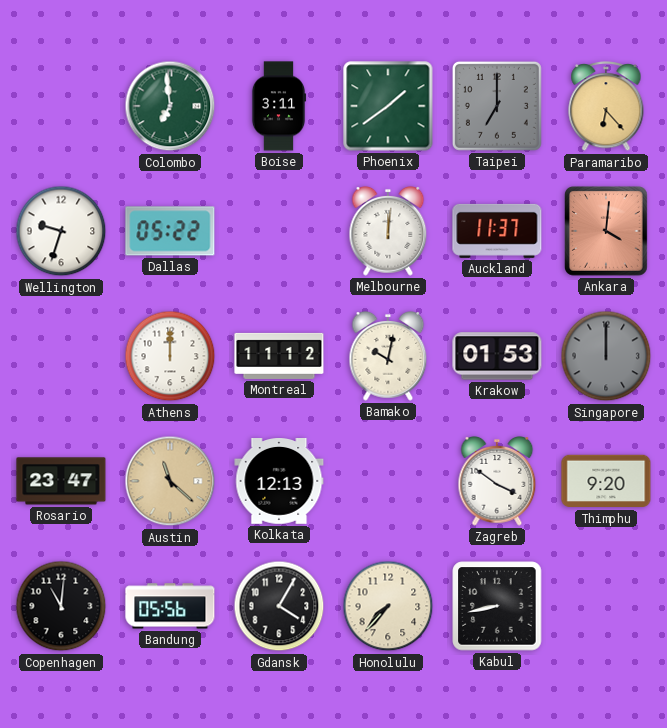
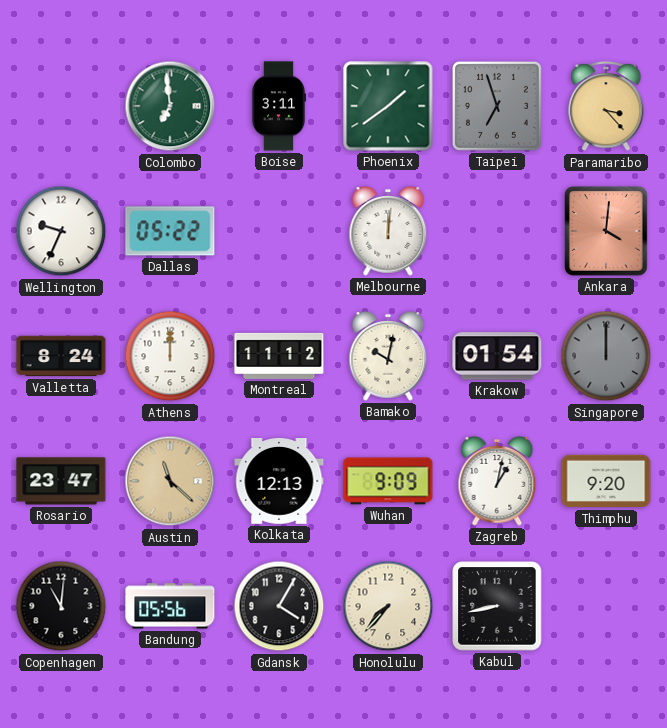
Taipei: 7:00 -> 6:57 (497, 106)
Paramaribo: 6:23 -> 3:23 (606, 107)
Wellington: 9:33 -> 9:34 (61, 231)
Auckland: 11:37 -> none (497, 231)
Valletta: none -> 8:24 (61, 356)
Krakow: 01:53 -> 01:54 (497, 356)
Wuhan: none -> 9:09 (388, 481)
Zagreb: 3:51 -> 1:02 (497, 482)
